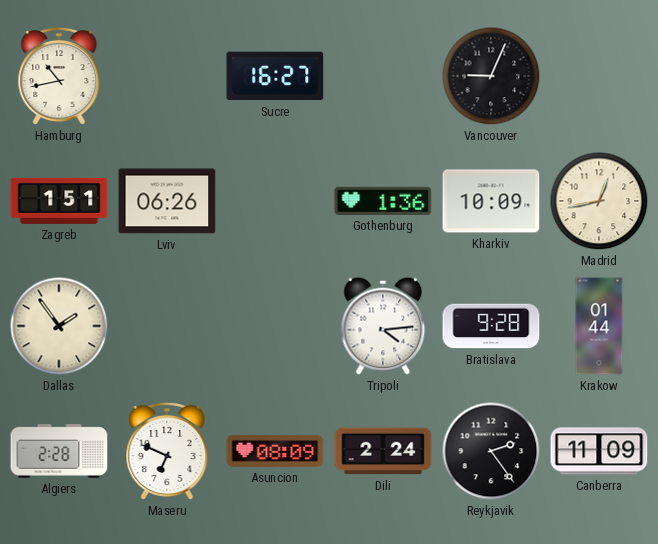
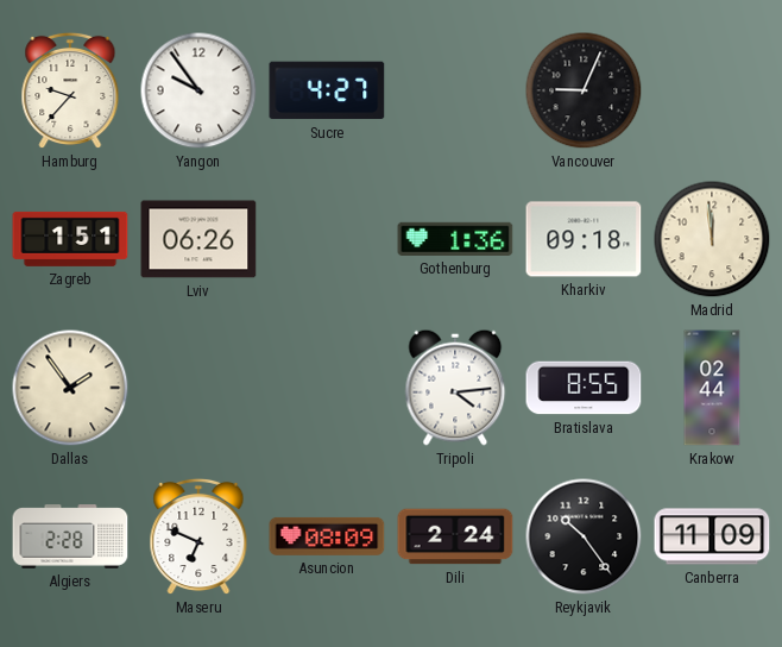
Hamburg: 10:43 -> 9:37 (70, 90)
Yangon: none -> 9:54 (198, 90)
Sucre: 16:27 -> 4:27 (327, 90)
Kharkiv: 10:09 -> 09:18 (584, 239)
Madrid: 12:43 -> 11:59 (712, 239)
Bratislava: 9:28 -> 8:55 (584, 388)
Krakow: 01:44 -> 02:44 (712, 388)
Reykjavik: 2:24 -> 10:24 (584, 536)
